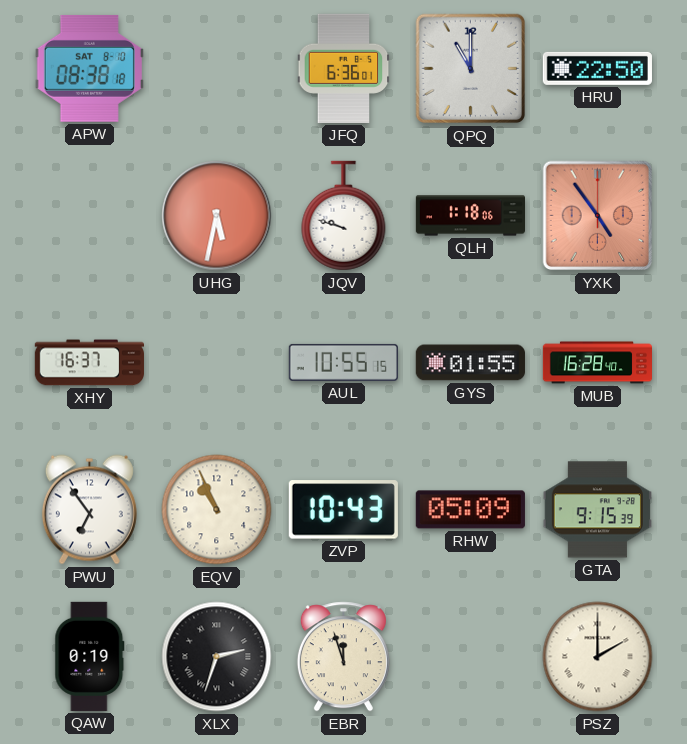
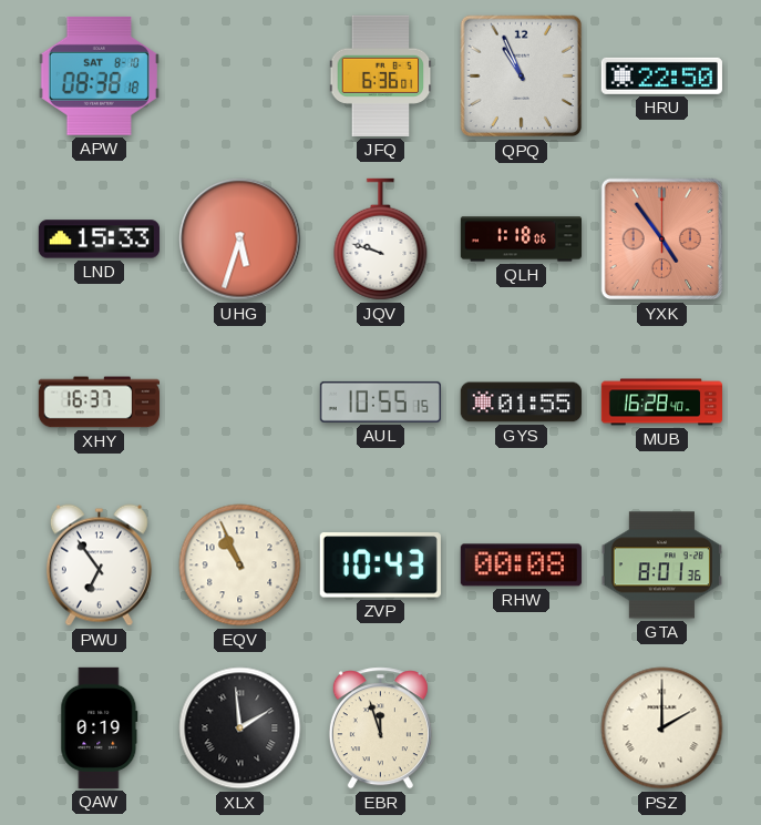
QPQ: 11:00 -> 10:56 (522, 77)
LND: none -> 15:33 (99, 240)
UHG: 5:32 -> 5:33 (240, 240)
RHW: 05:09 -> 00:08 (521, 566)
GTA: 9:15 -> 8:01 (661, 566)
XLX: 2:33 -> 1:59 (240, 729)
